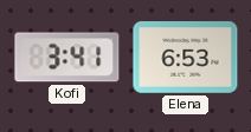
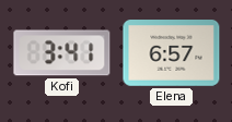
Elena: 6:53 -> 6:57 (172, 53)
